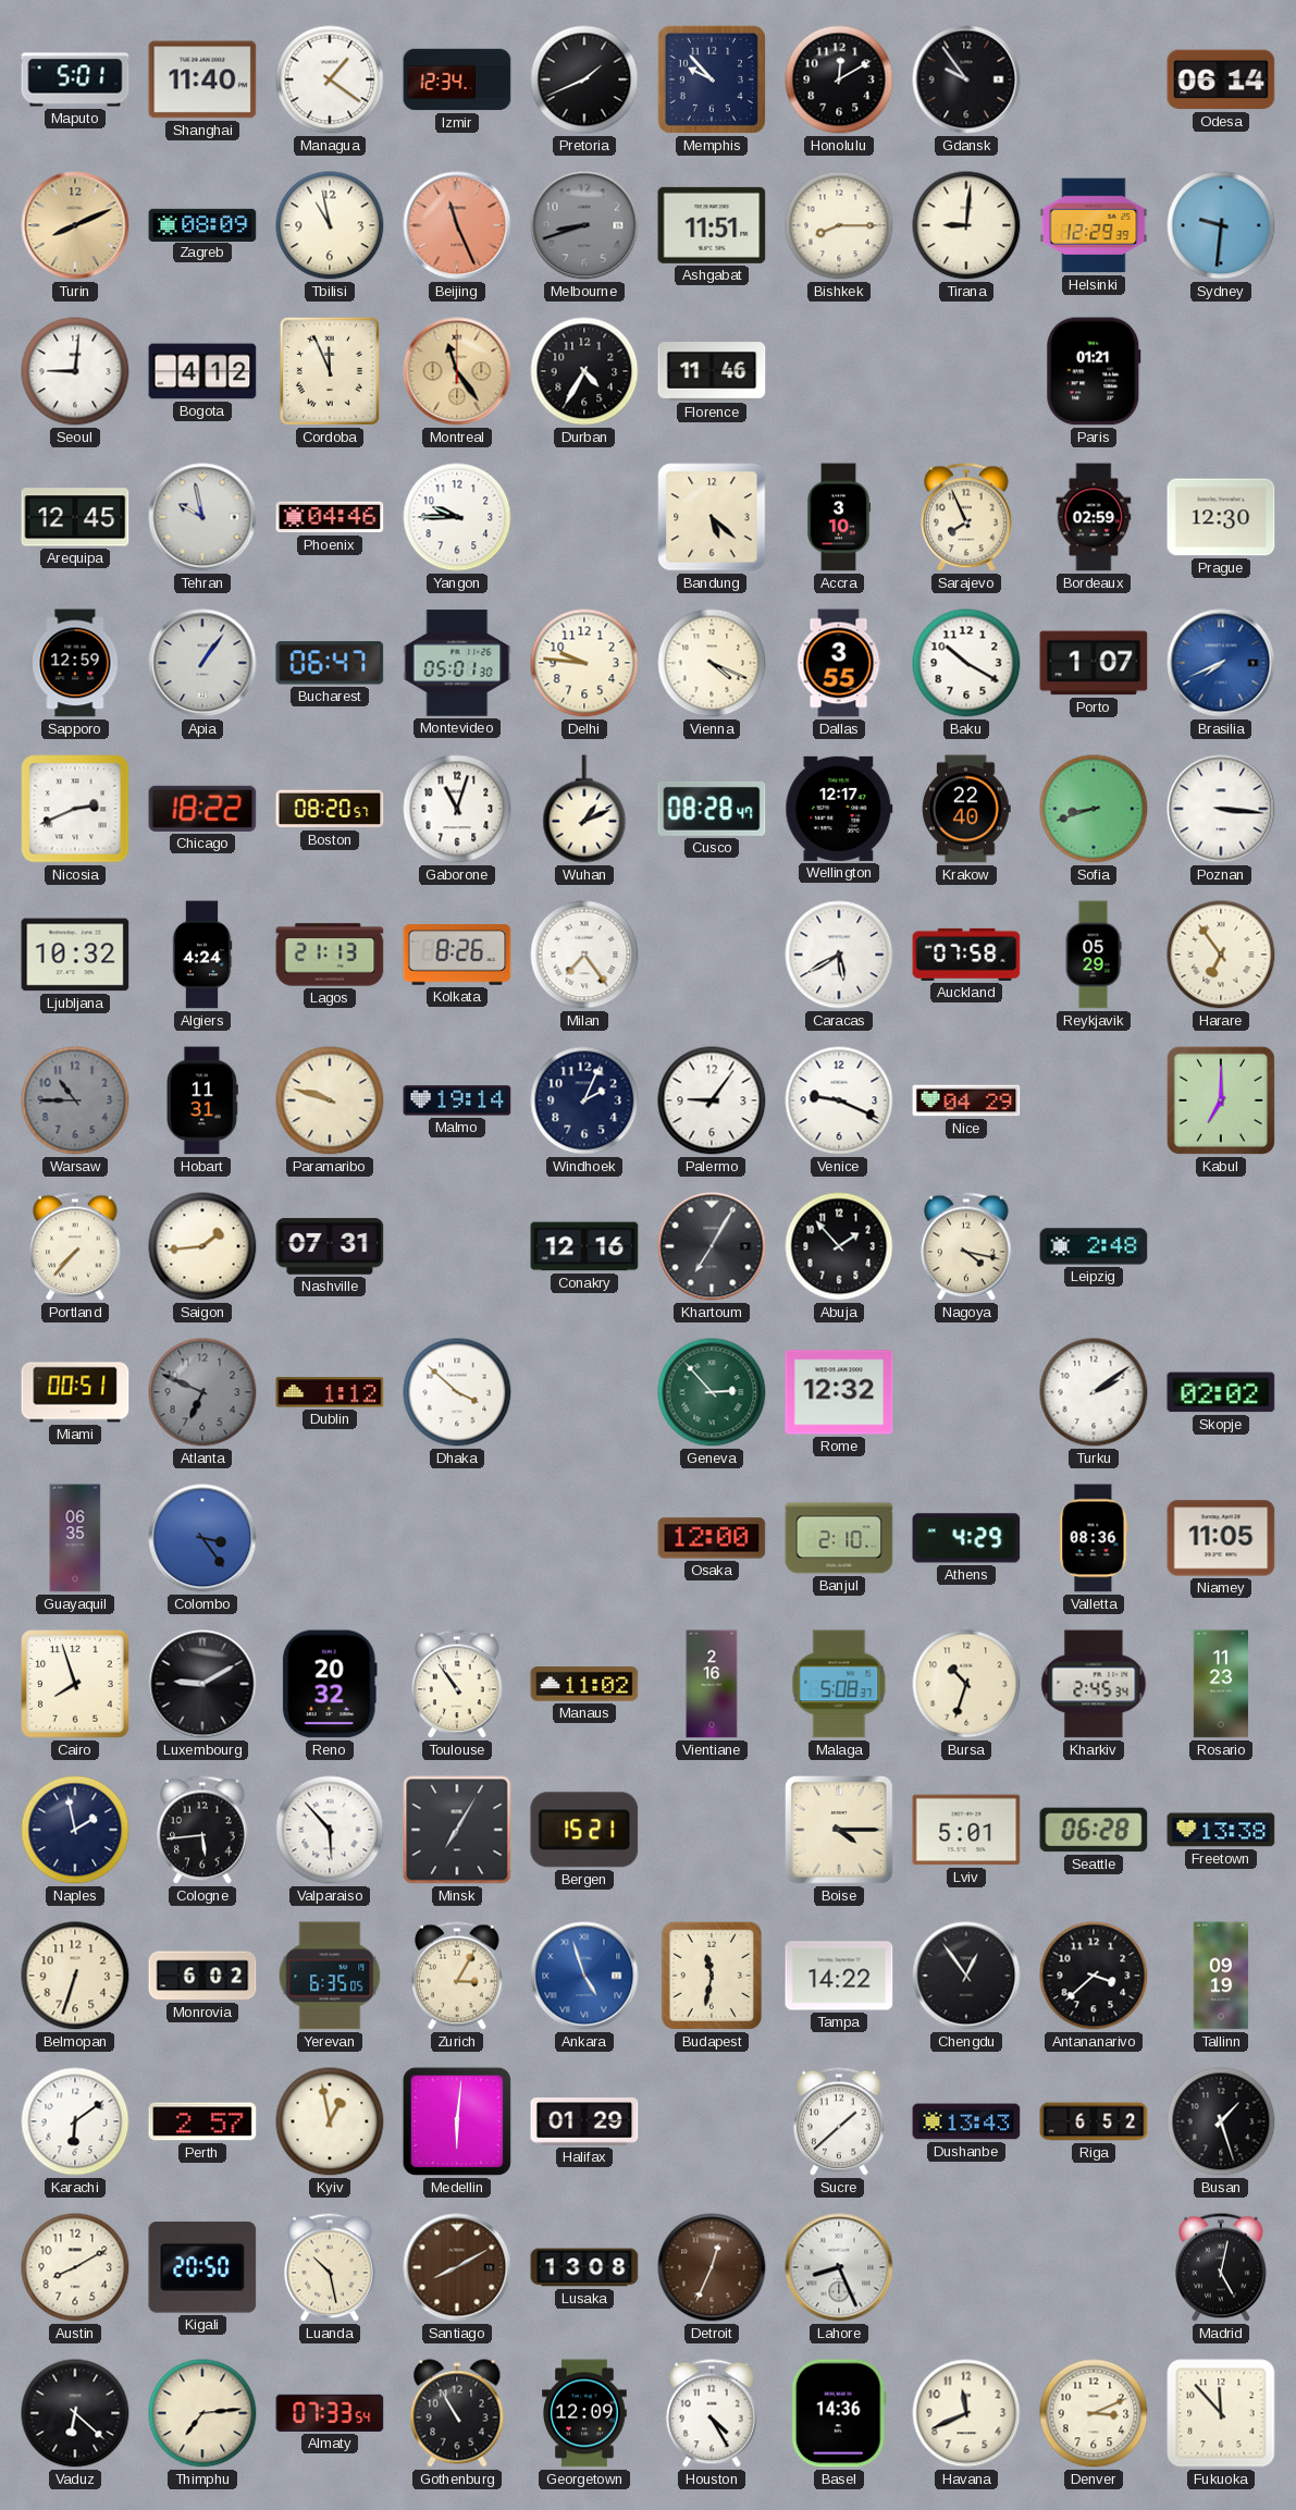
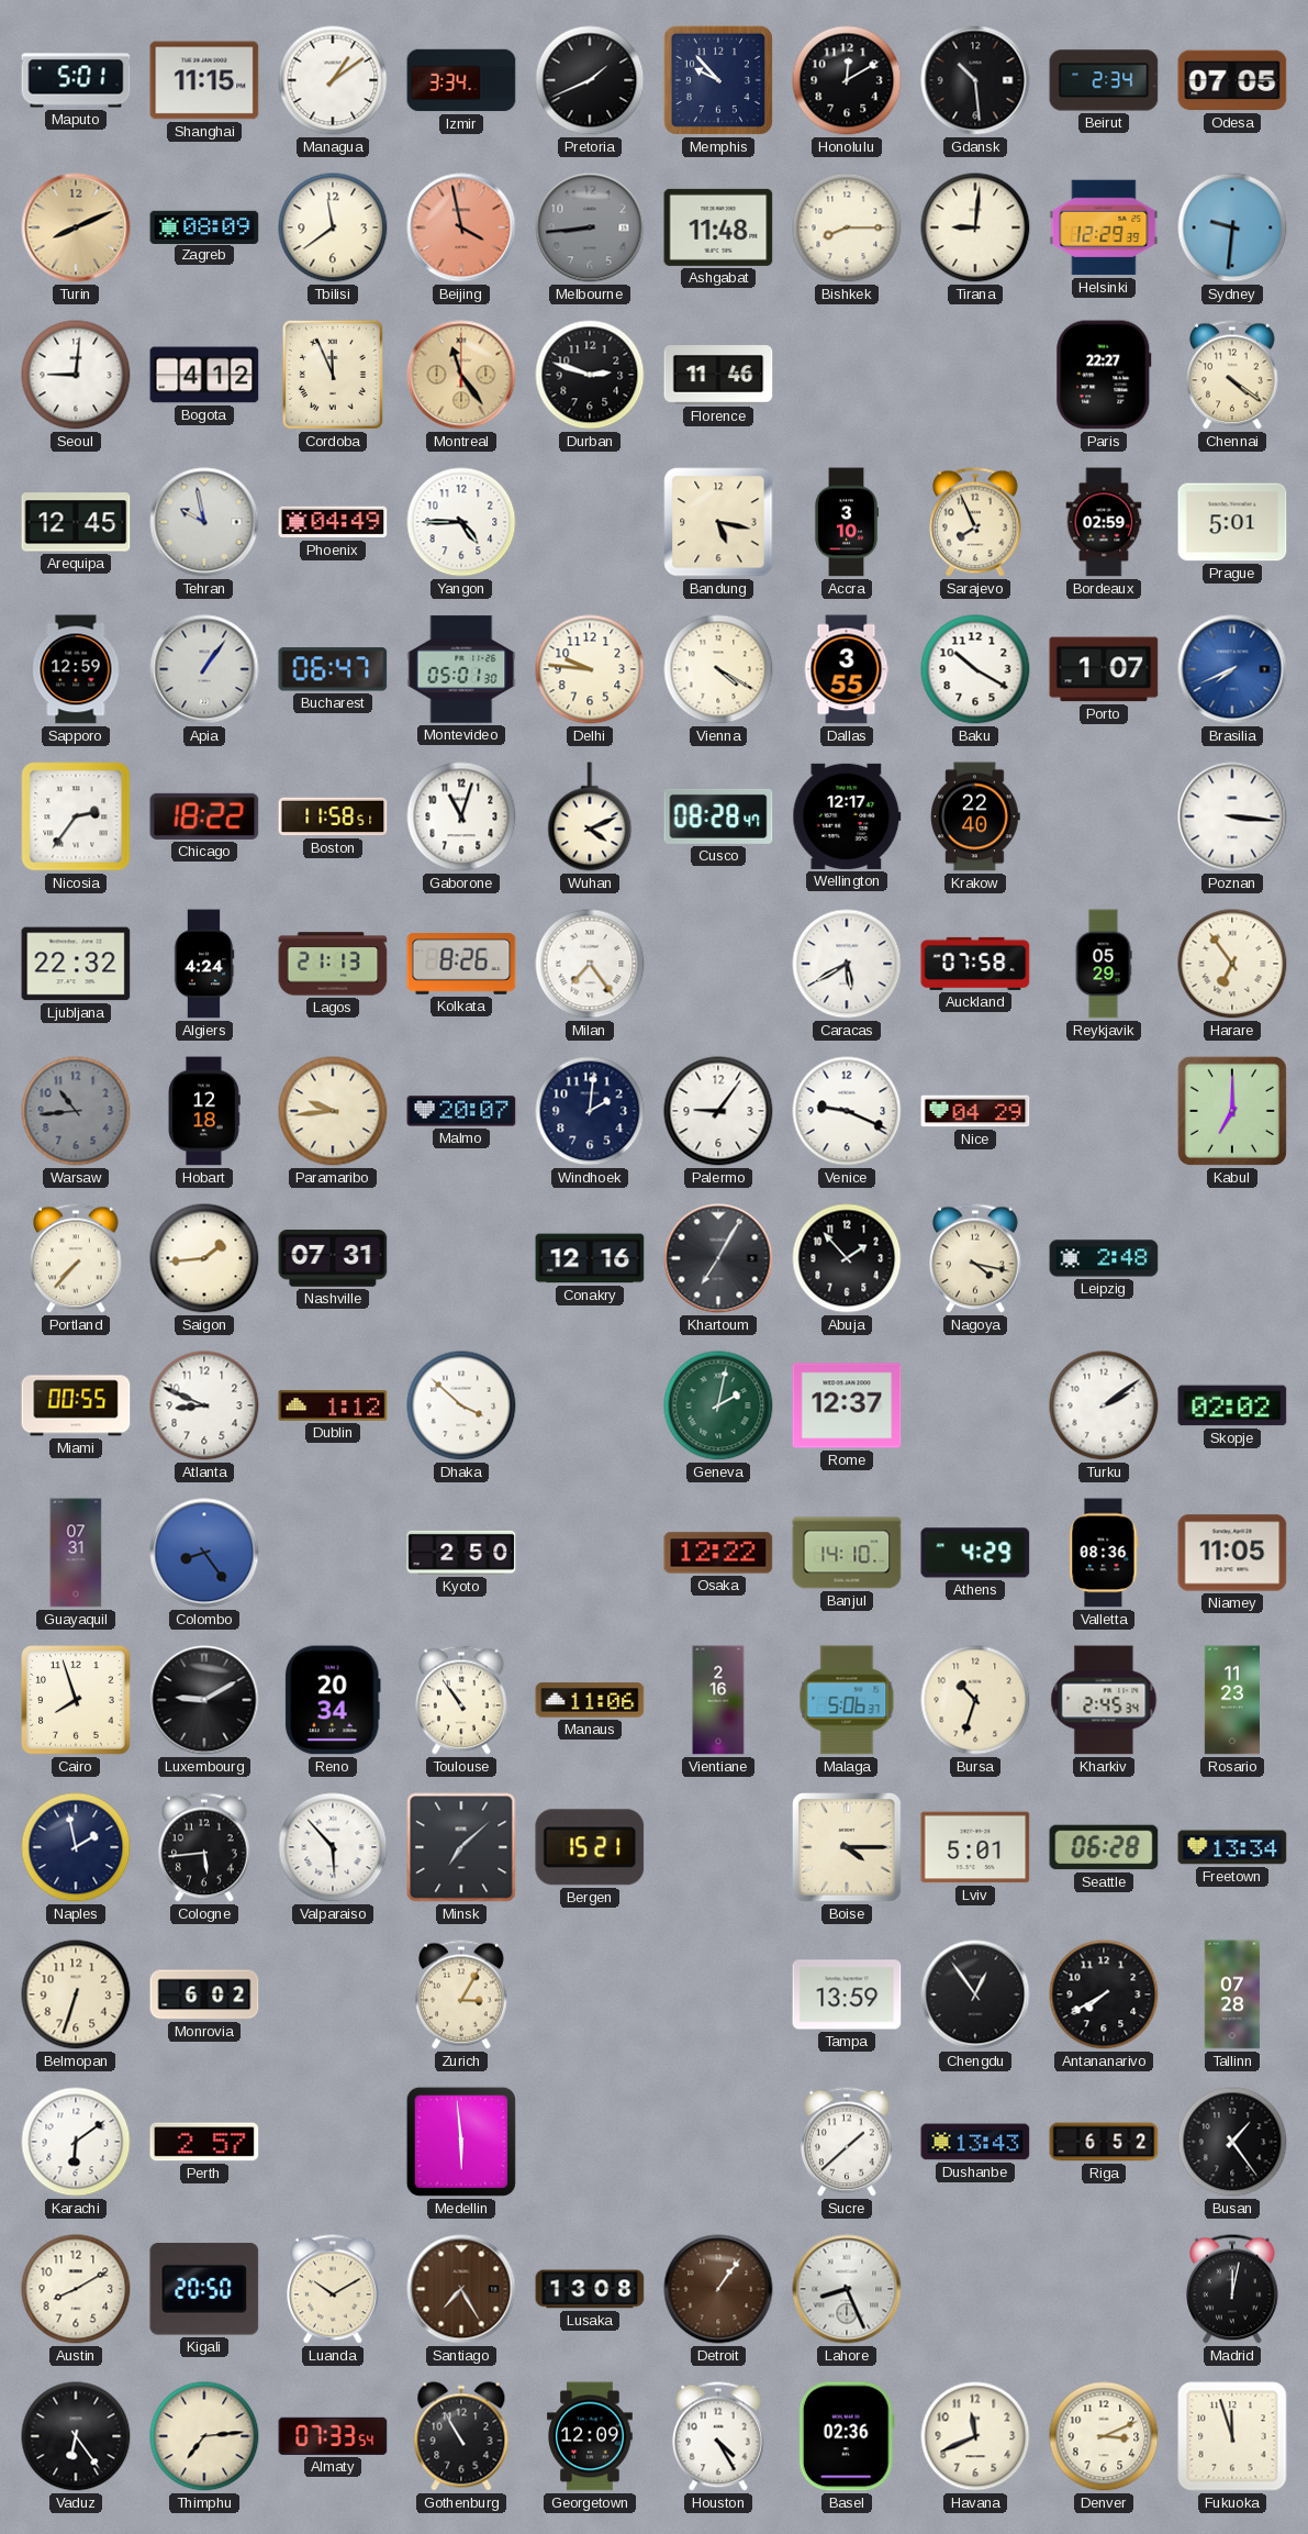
Shanghai: 11:40 -> 11:15 (204, 80)
Managua: 1:21 -> 1:09 (333, 80)
Izmir: 12:34 -> 3:34 (461, 80)
Gdansk: 9:54 -> 10:29 (975, 80)
Beirut: none -> 2:34 (1104, 80)
Odesa: 06:14 -> 07:05 (1232, 80)
Tbilisi: 10:58 -> 11:39 (333, 227)
Beijing: 11:26 -> 3:58 (461, 227)
Melbourne: 8:42 -> 8:44 (590, 227)
Ashgabat: 11:51 -> 11:48 (718, 227)
Durban: 4:35 -> 2:48 (590, 375)
Paris: 01:21 -> 22:27 (1104, 375)
Chennai: none -> 4:21 (1233, 375)
Phoenix: 04:46 -> 04:49 (333, 522)
Yangon: 9:45 -> 4:45 (461, 522)
Bandung: 5:22 -> 5:17 (718, 522)
Prague: 12:30 -> 5:01 (1232, 522)
Vienna: 4:19 -> 4:20 (718, 669)
Nicosia: 2:41 -> 2:36 (76, 816)
Boston: 08:20 -> 11:58 (333, 816)
Wuhan: 1:11 -> 4:11 (590, 816)
Sofia: 8:42 -> none (1094, 809)
Ljubljana: 10:32 -> 22:32 (76, 964)
Warsaw: 10:45 -> 10:44 (76, 1111)
Hobart: 11:31 -> 12:18 (204, 1111)
Paramaribo: 9:48 -> 9:44 (333, 1111)
Malmo: 19:14 -> 20:07 (461, 1111)
Windhoek: 2:04 -> 2:01 (590, 1111)
Miami: 00:51 -> 00:55 (76, 1405)
Atlanta: 6:49 -> 8:49 (204, 1405)
Atlanta dial: grey -> white (204, 1405)
Geneva: 2:53 -> 2:02 (718, 1405)
Rome: 12:32 -> 12:37 (847, 1405)
Guayaquil: 06:35 -> 07:31 (76, 1553)
Colombo: 3:24 -> 8:24 (204, 1553)
Kyoto: none -> 2:50 (461, 1553)
Osaka: 12:00 -> 12:22 (718, 1553)
Banjul: 2:10 -> 14:10 (847, 1553)
Reno: 20:32 -> 20:34 (333, 1700)
Manaus: 11:02 -> 11:06 (590, 1700)
Malaga: 5:08 -> 5:06 (847, 1700)
Minsk: 7:05 -> 7:08 (461, 1847)
Freetown: 13:38 -> 13:34 (1232, 1847)
Yerevan: 6:35 -> none (330, 1976)
Ankara: 4:57 -> none (584, 1976)
Budapest: 11:32 -> none (712, 1976)
Tampa: 14:22 -> 13:59 (847, 1994)
Antananarivo: 3:38 -> 7:40 (1104, 1994)
Tallinn: 09:19 -> 07:28 (1232, 1994)
Kyiv: 12:58 -> none (330, 2121)
Medellin: 6:01 -> 5:59 (461, 2142)
Halifax: 01:29 -> none (584, 2121)
Busan: 1:27 -> 1:24 (1232, 2142)
Luanda: 10:28 -> 10:10 (334, 2289)
Santiago: 8:10 -> 7:25 (461, 2289)
Detroit: 12:34 -> 1:06 (718, 2289)
Madrid: 5:02 -> 12:02 (1233, 2289)
Vaduz: 6:22 -> 6:24 (76, 2436)
Basel: 14:36 -> 02:36 (847, 2436)
Fukuoka: 11:53 -> 11:57 (1232, 2436)
